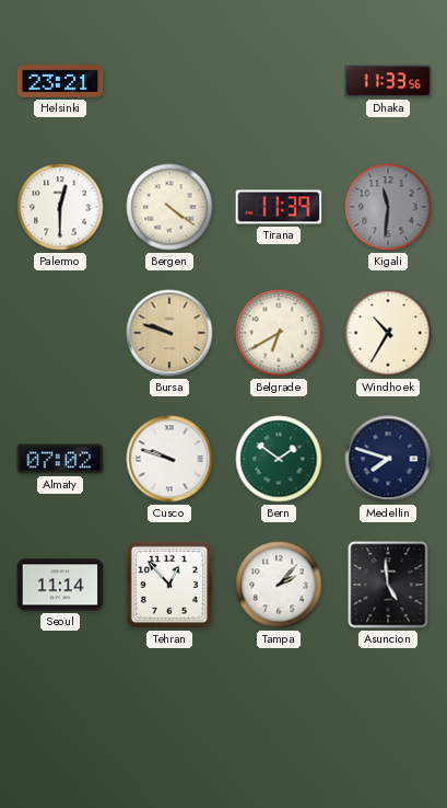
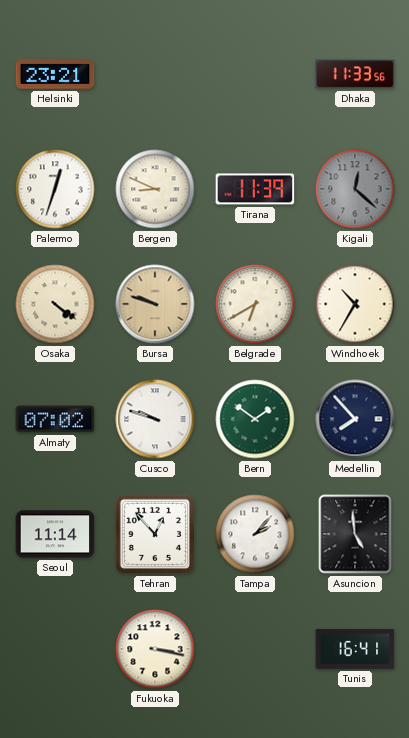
Palermo: 12:30 -> 12:33 (55, 189)
Bergen: 4:21 -> 8:49 (155, 189)
Kigali: 11:31 -> 12:22 (355, 189)
Osaka: none -> 4:21 (55, 304)
Medellin: 7:48 -> 7:53 (355, 419)
Fukuoka: none -> 3:17 (155, 649)
Tunis: none -> 16:41 (355, 649)
